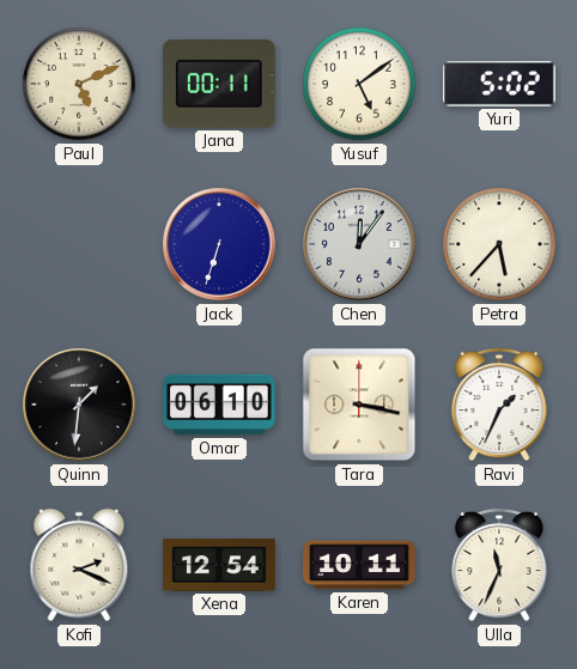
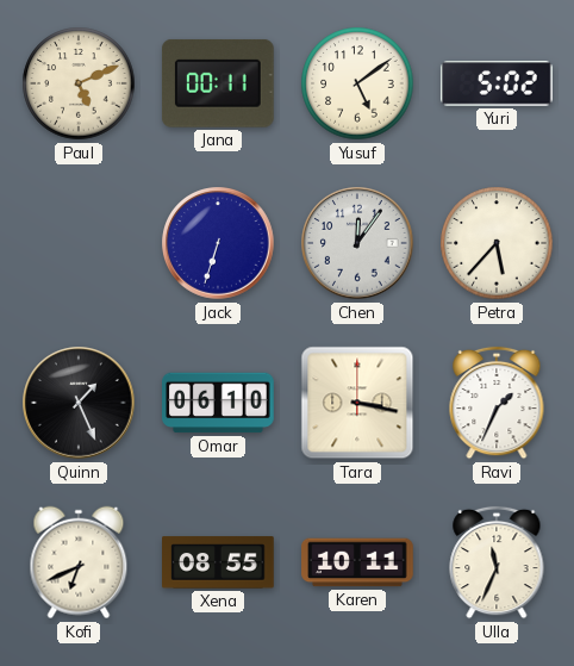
Quinn: 1:31 -> 1:26 (79, 403)
Kofi: 2:19 -> 6:41 (79, 562)
Xena: 12:54 -> 08:55 (219, 562)
